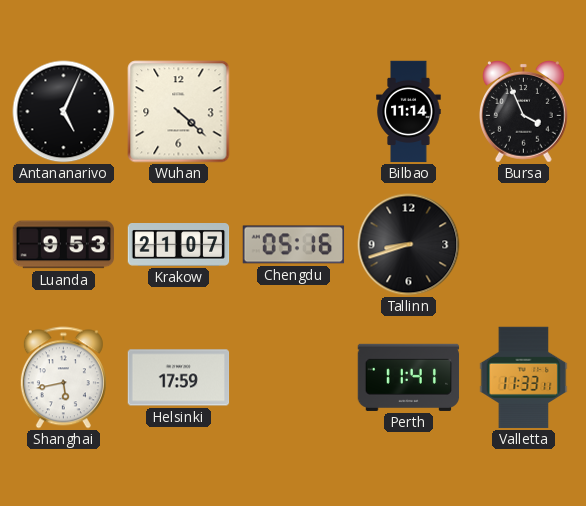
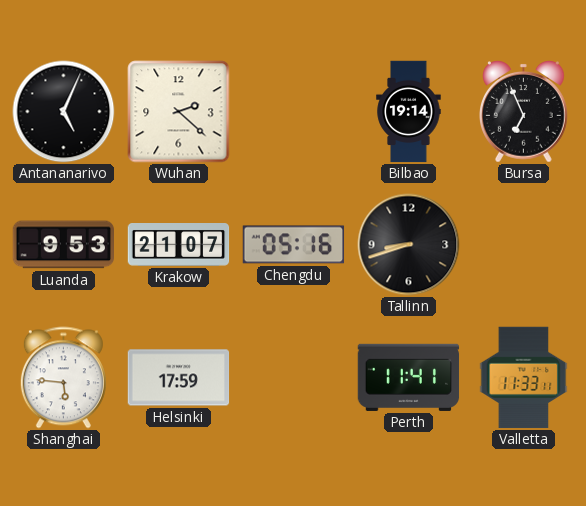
Wuhan: 4:22 -> 2:22 (179, 112)
Bilbao: 11:14 -> 19:14 (409, 112)
Bursa: 3:56 -> 6:56 (524, 112)
Shanghai: 5:43 -> 5:46 (63, 378)
